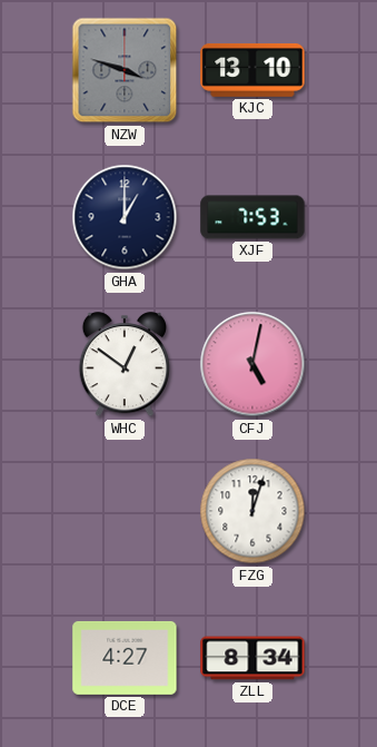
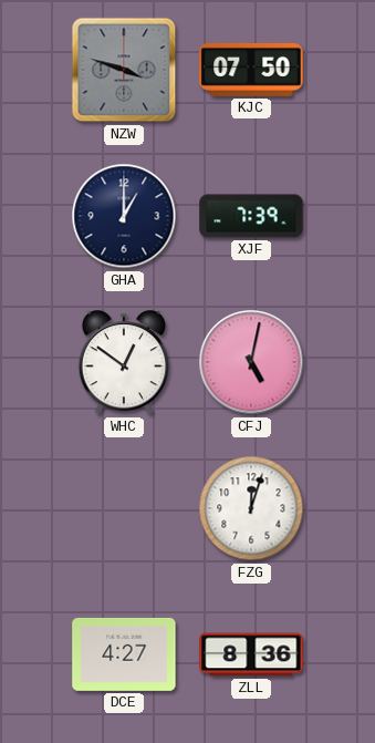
KJC: 13:10 -> 07:50 (251, 70)
XJF: 7:53 -> 7:39 (251, 216)
ZLL: 8:34 -> 8:36 (251, 654)
